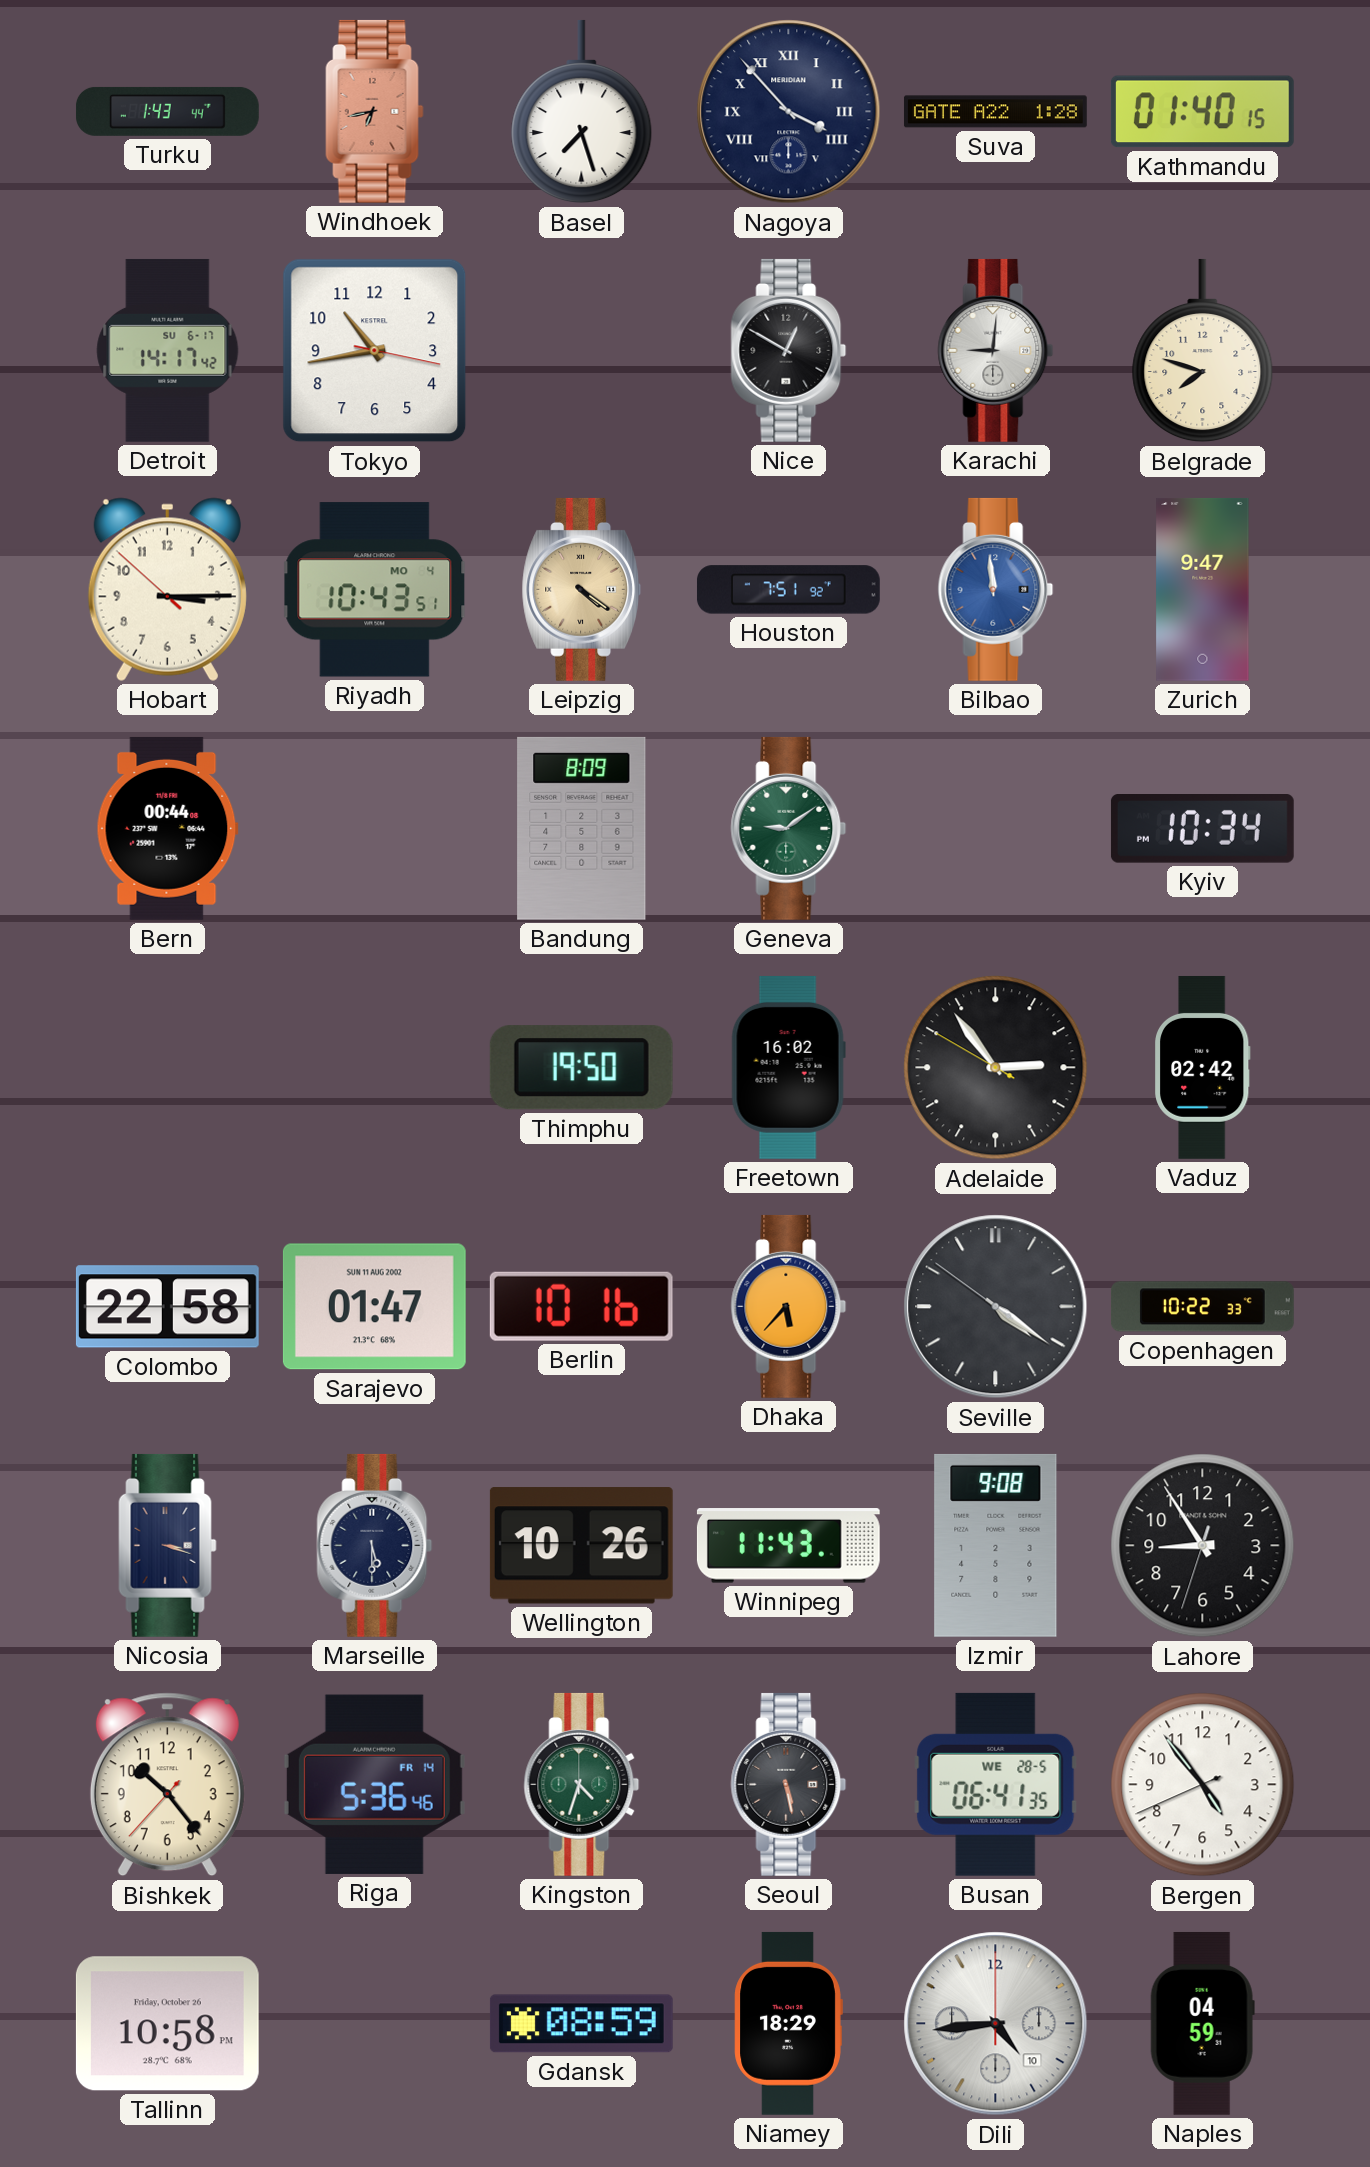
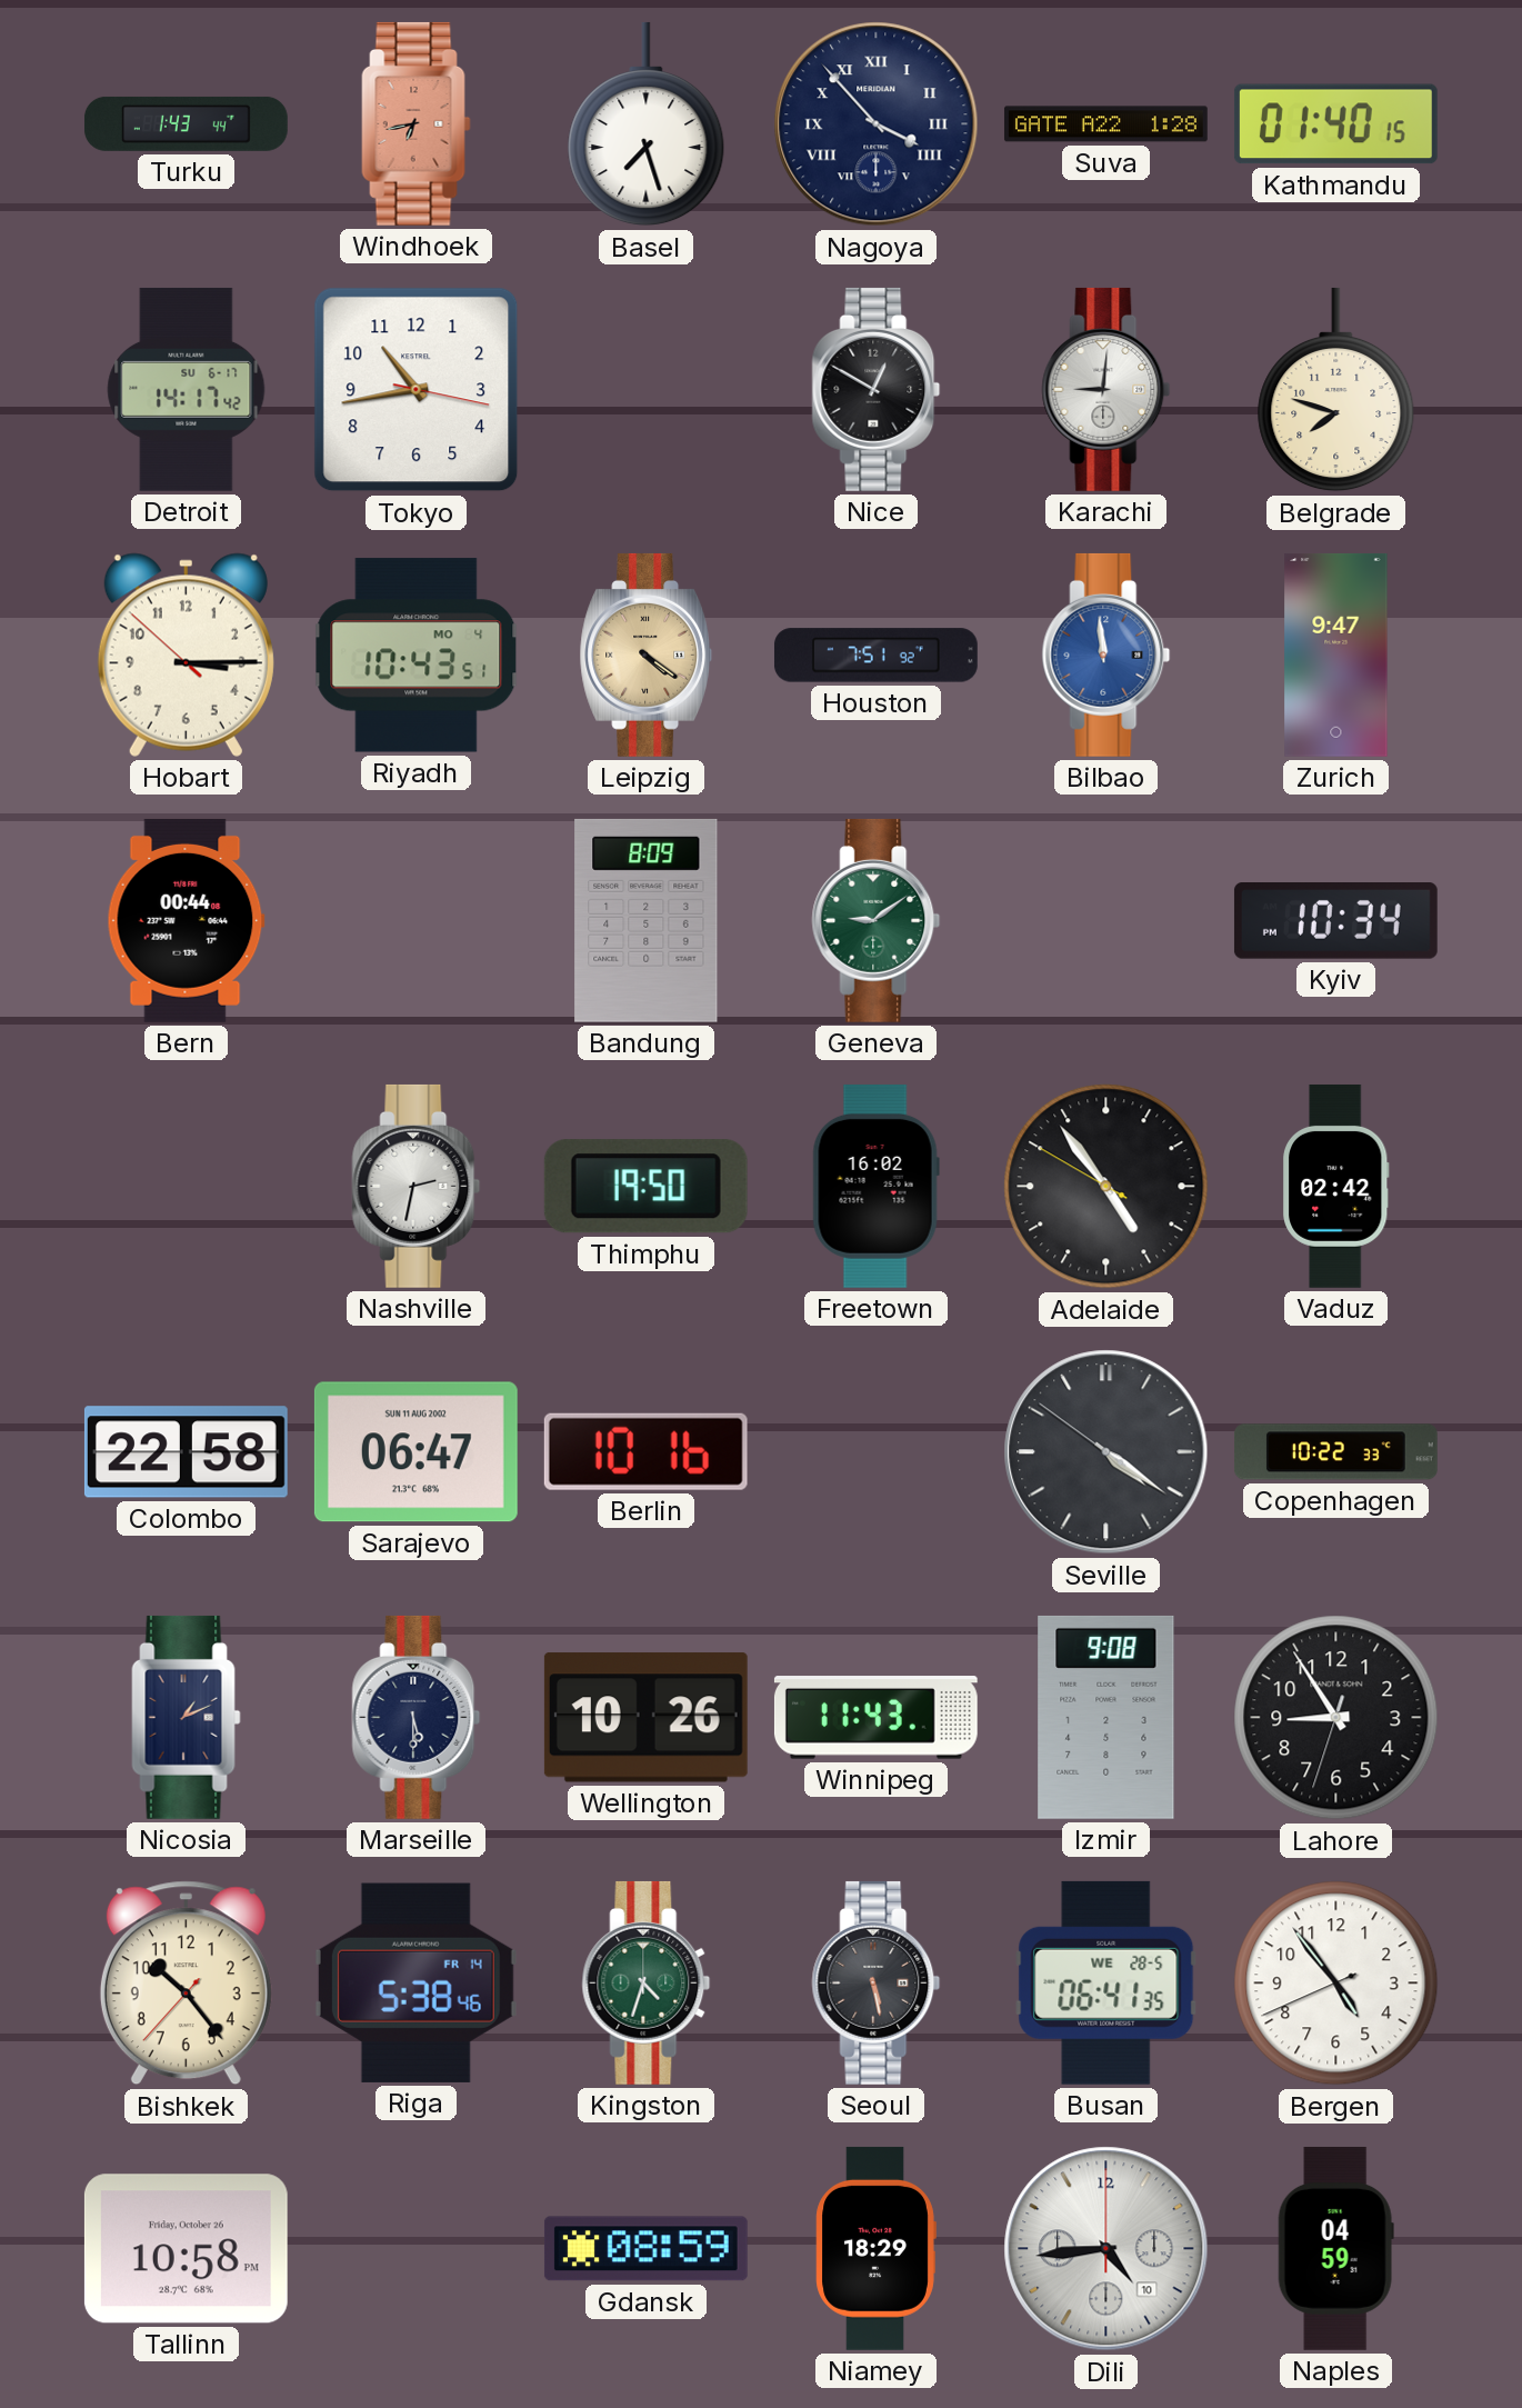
Nashville: none -> 2:32 (417, 1186)
Adelaide: 2:53 -> 4:53 (1107, 1187)
Sarajevo: 01:47 -> 06:47 (415, 1452)
Dhaka: 5:37 -> none (789, 1306)
Nicosia: 3:18 -> 1:11 (187, 1717)
Riga: 5:36 -> 5:38 (415, 1982)
